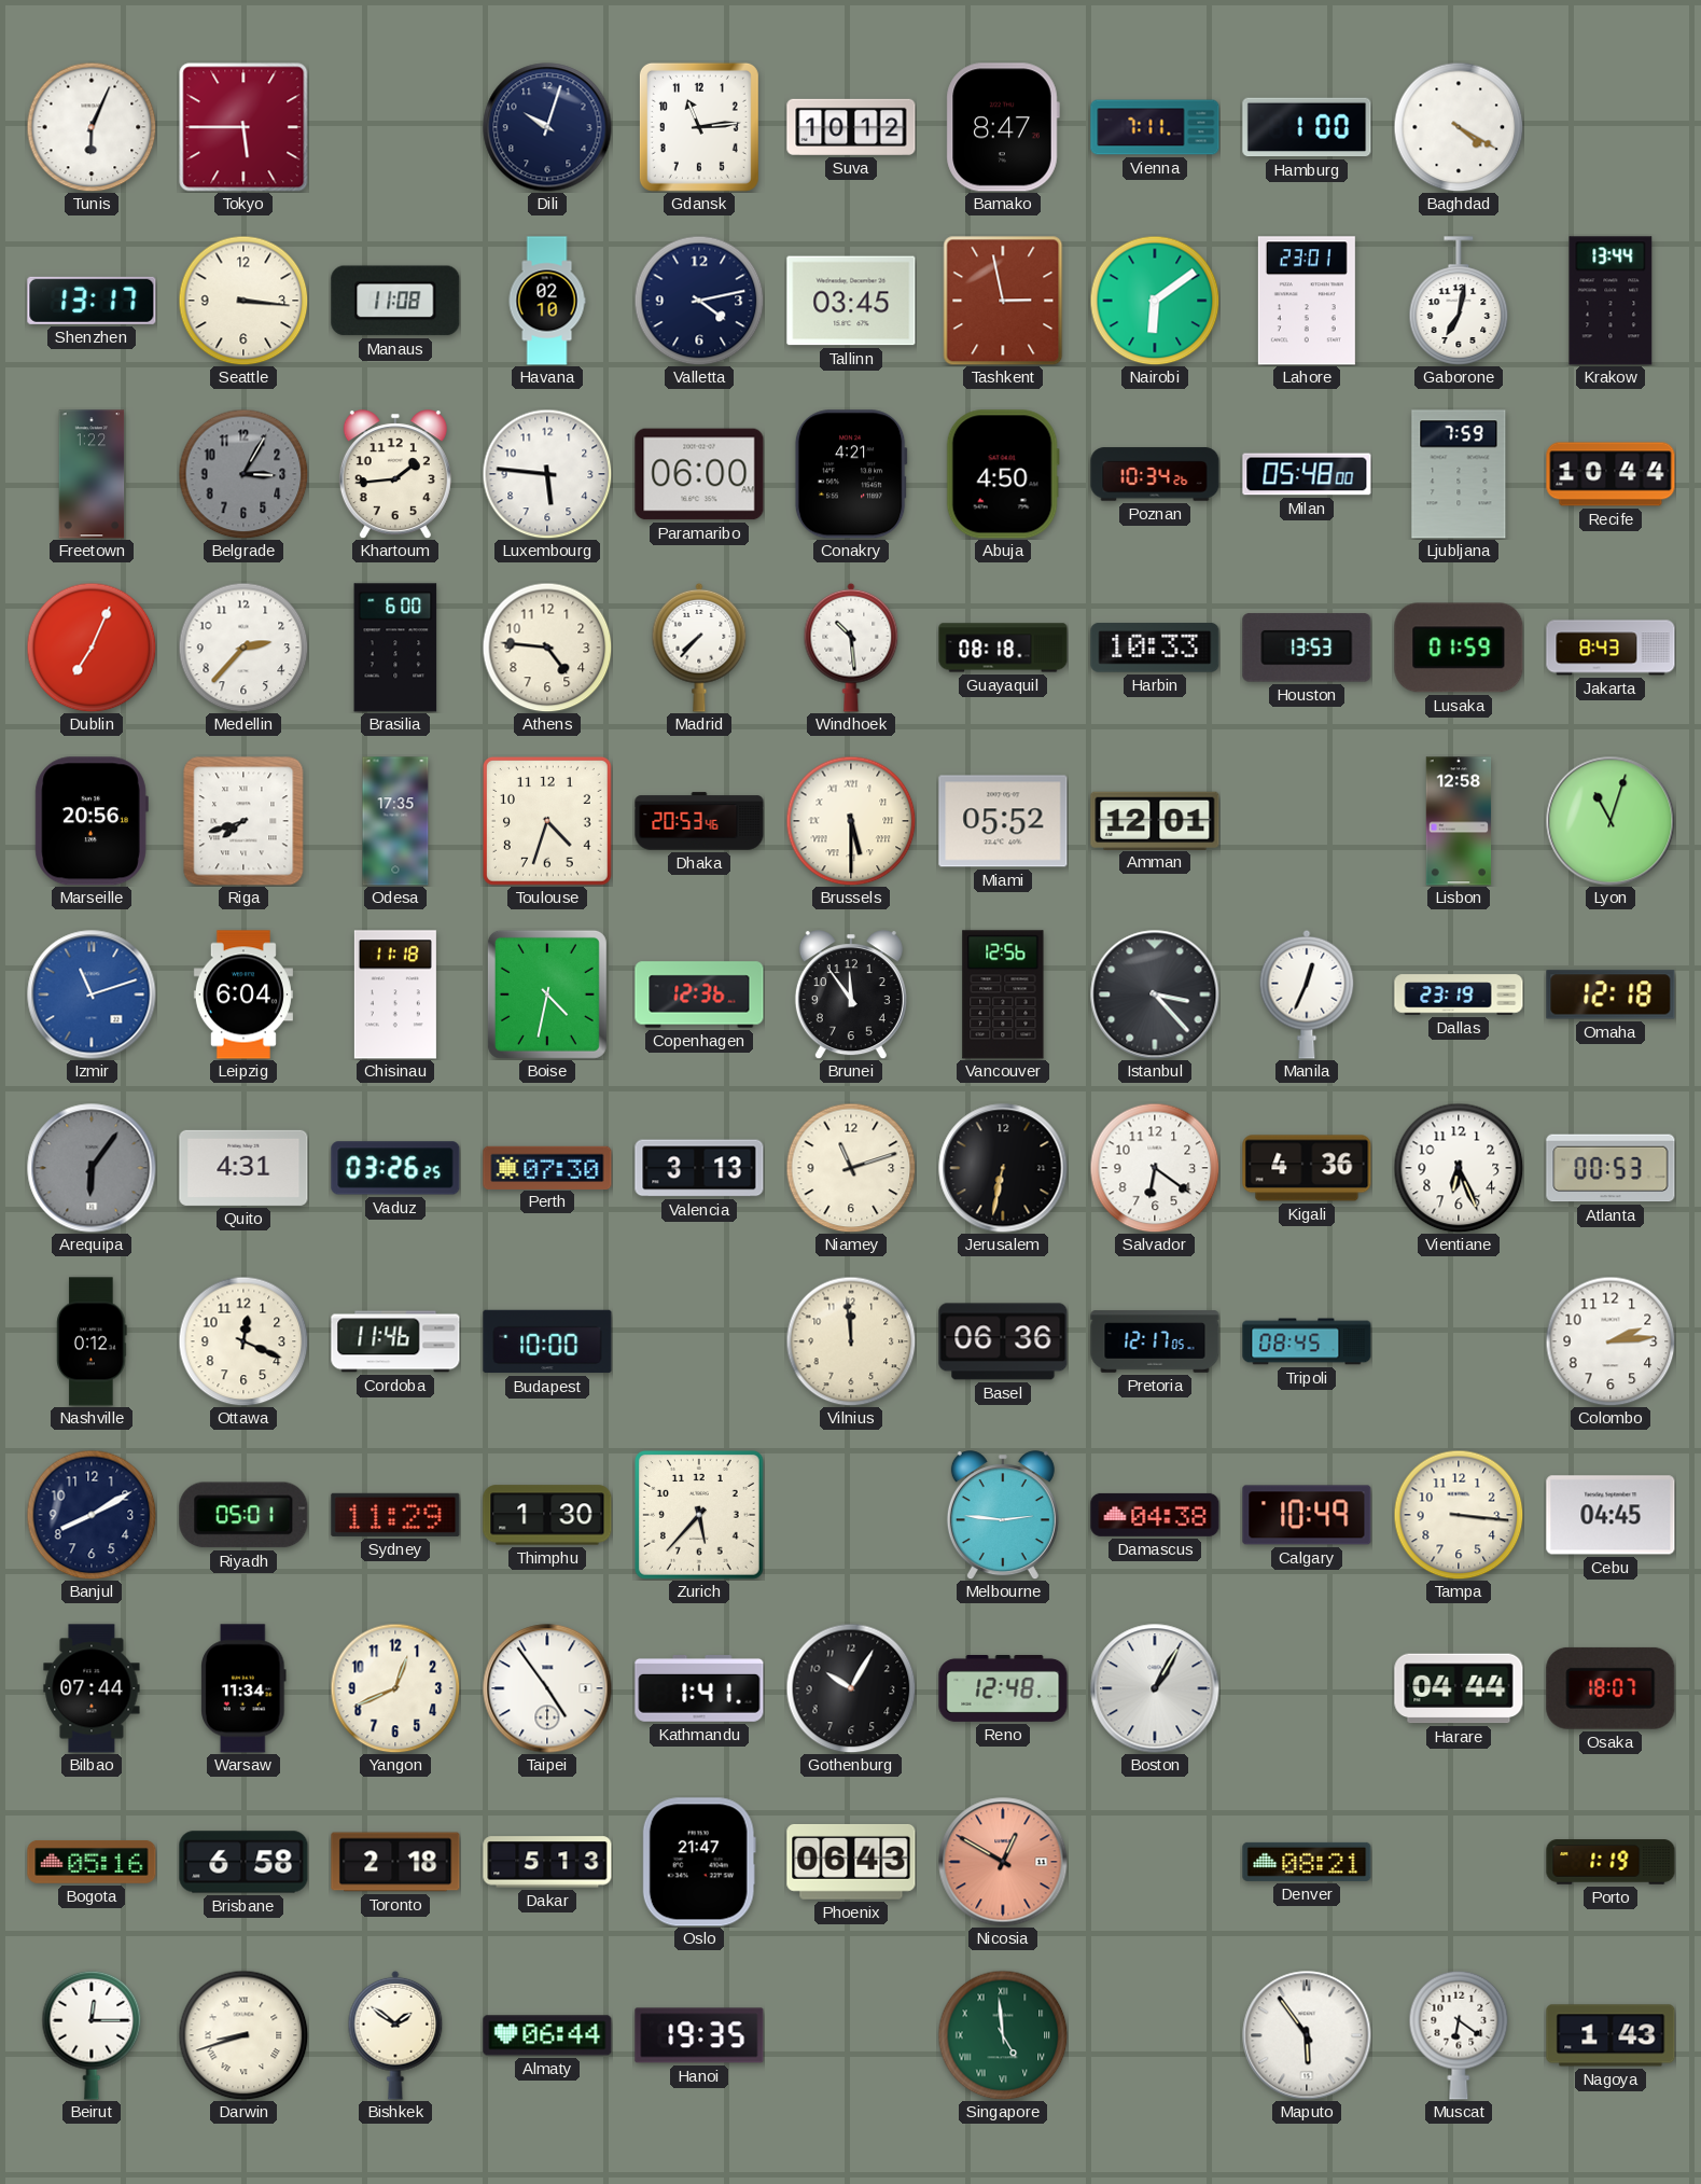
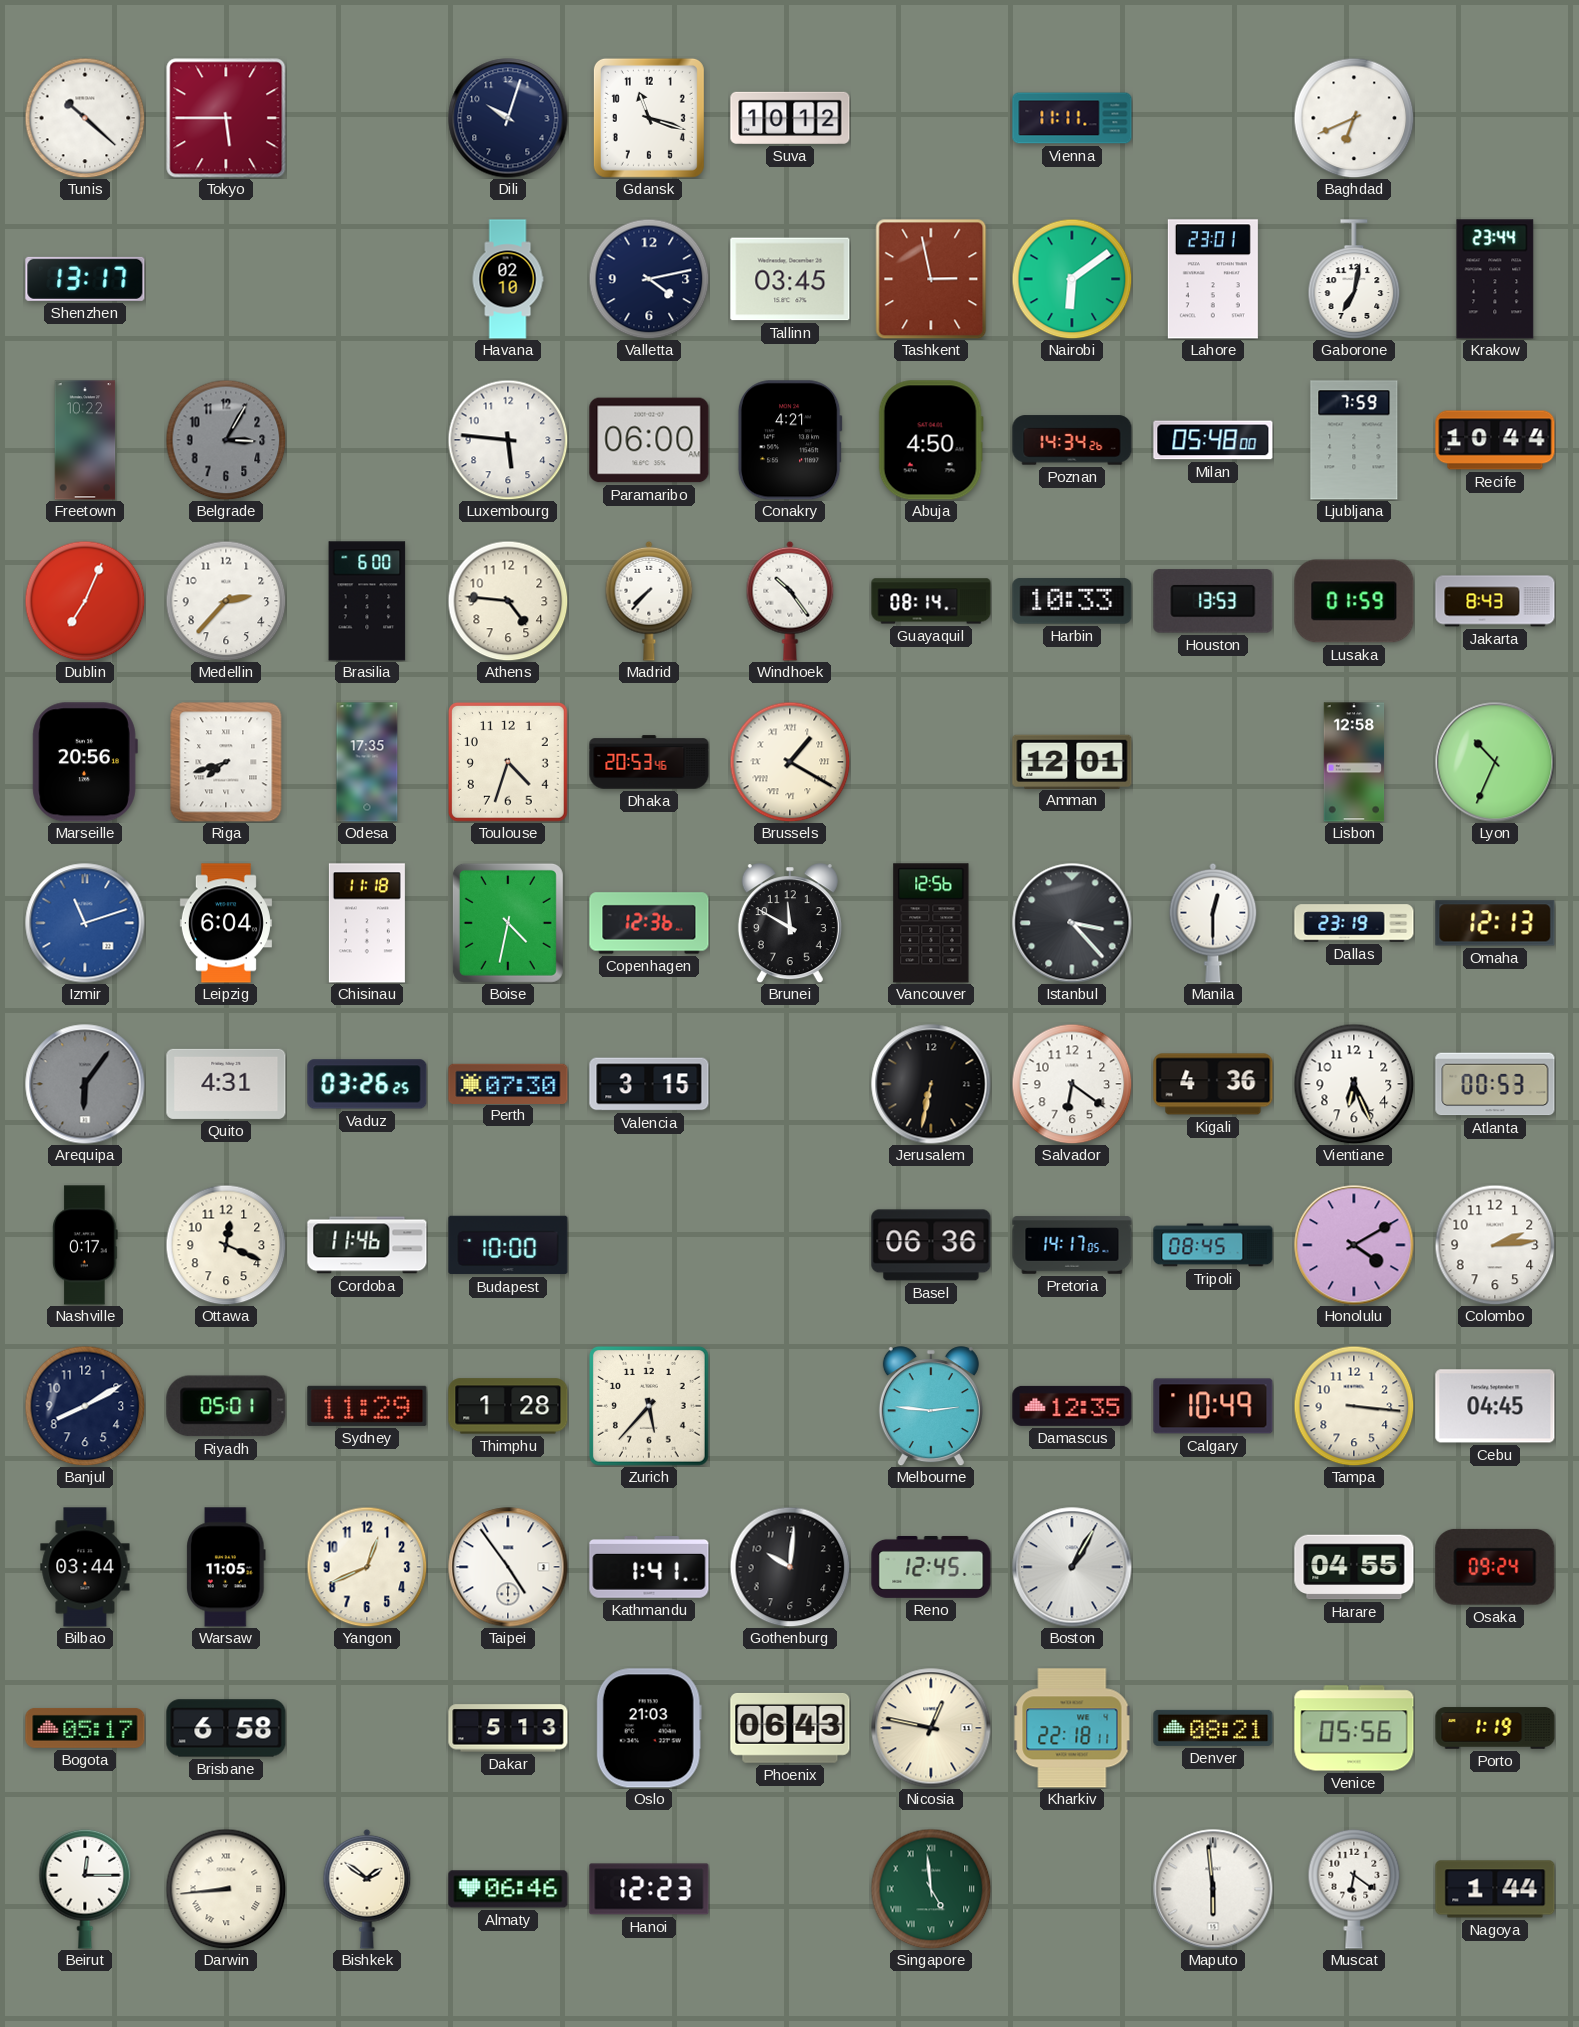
Tunis: 6:04 -> 10:22 (85, 118)
Gdansk: 11:14 -> 11:18 (649, 118)
Bamako: 8:47 -> none (1003, 127)
Vienna: 7:11 -> 11:11 (1072, 118)
Hamburg: 1:00 -> none (1307, 127)
Baghdad: 4:20 -> 6:41 (1354, 118)
Seattle: 3:16 -> none (243, 301)
Manaus: 11:08 -> none (395, 301)
Krakow: 13:44 -> 23:44 (1495, 279)
Freetown: 1:22 -> 10:22 (85, 440)
Khartoum: 1:44 -> none (395, 474)
Poznan: 10:34 -> 14:34 (1072, 440)
Windhoek: 10:29 -> 10:24 (790, 601)
Guayaquil: 08:18 -> 08:14 (931, 601)
Brussels: 5:30 -> 1:20 (790, 762)
Miami: 05:52 -> none (1003, 821)
Lyon: 11:03 -> 10:34 (1495, 762)
Brunei: 11:54 -> 11:50 (790, 923)
Manila: 12:34 -> 12:30 (1213, 923)
Omaha: 12:18 -> 12:13 (1495, 923)
Valencia: 3:13 -> 3:15 (649, 1084)
Niamey: 11:12 -> none (851, 1168)
Nashville: 0:12 -> 0:17 (85, 1245)
Vilnius: 11:59 -> none (851, 1341)
Pretoria: 12:17 -> 14:17 (1072, 1245)
Honolulu: none -> 4:10 (1354, 1245)
Thimphu: 1:30 -> 1:28 (508, 1406)
Damascus: 04:38 -> 12:35 (1072, 1406)
Bilbao: 07:44 -> 03:44 (85, 1567)
Warsaw: 11:34 -> 11:05 (226, 1567)
Gothenburg: 10:05 -> 10:01 (790, 1567)
Reno: 12:48 -> 12:45 (931, 1567)
Harare: 04:44 -> 04:55 (1354, 1567)
Osaka: 18:07 -> 09:24 (1495, 1567)
Bogota: 05:16 -> 05:17 (85, 1728)
Toronto: 2:18 -> none (395, 1862)
Oslo: 21:47 -> 21:03 (649, 1728)
Nicosia: 12:50 -> 12:47 (931, 1728)
Nicosia dial: salmon -> cream (931, 1728)
Kharkiv: none -> 22:18 (1072, 1728)
Venice: none -> 05:56 (1354, 1728)
Darwin: 8:42 -> 8:44 (226, 1889)
Almaty: 06:44 -> 06:46 (508, 1889)
Hanoi: 19:35 -> 12:23 (649, 1889)
Maputo: 5:54 -> 5:59 (1213, 1889)
Nagoya: 1:43 -> 1:44 (1495, 1889)
